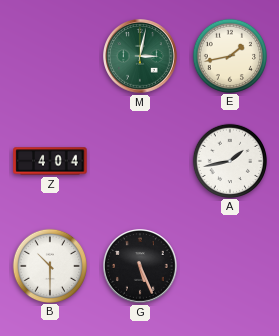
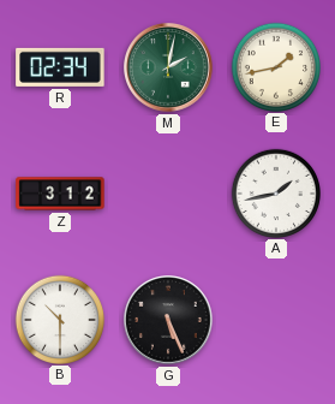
R: none -> 02:34 (60, 67)
M: 3:02 -> 2:02 (169, 69)
Z: 4:04 -> 3:12 (60, 194)
